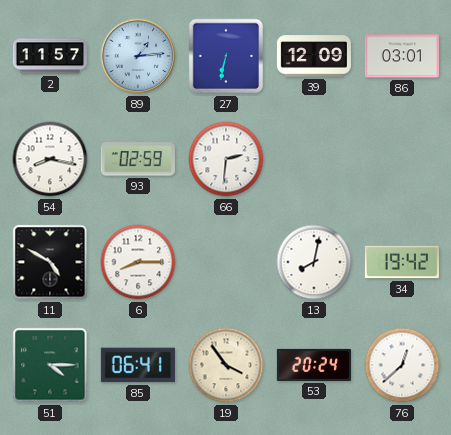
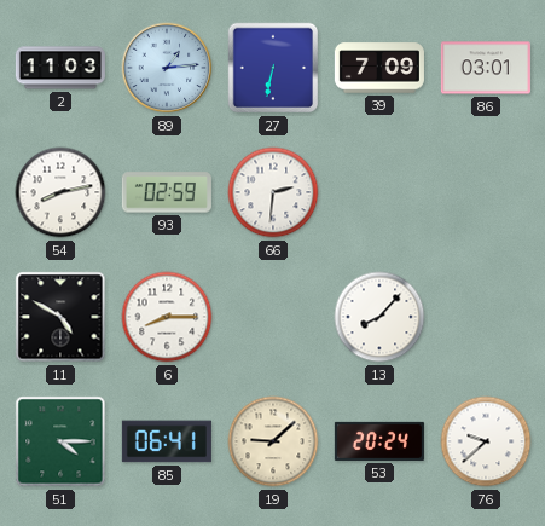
2: 11:57 -> 11:03 (60, 68)
39: 12:09 -> 7:09 (379, 68)
54: 8:17 -> 8:13 (60, 192)
13: 8:02 -> 8:07 (379, 317)
34: 19:42 -> none (402, 262)
19: 3:54 -> 9:08 (273, 441)
76: 12:38 -> 9:38 (486, 441)
